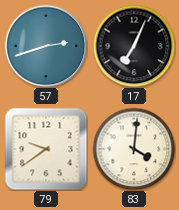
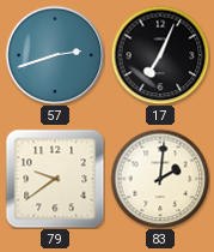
83: 4:01 -> 2:01 (160, 179)
